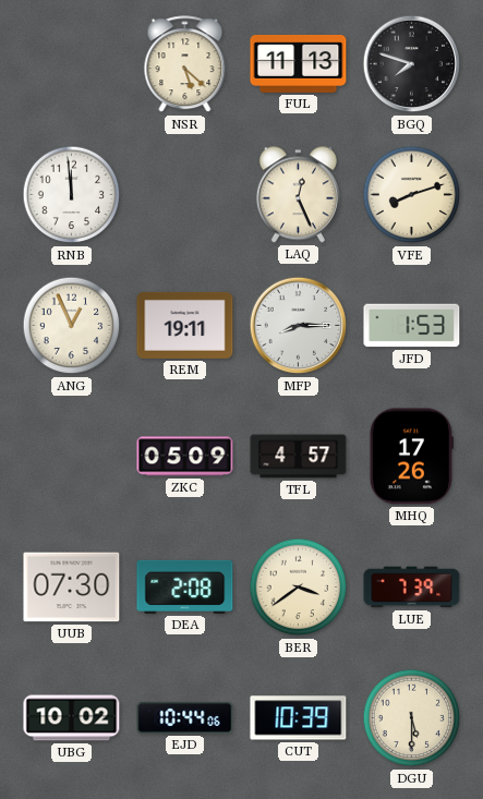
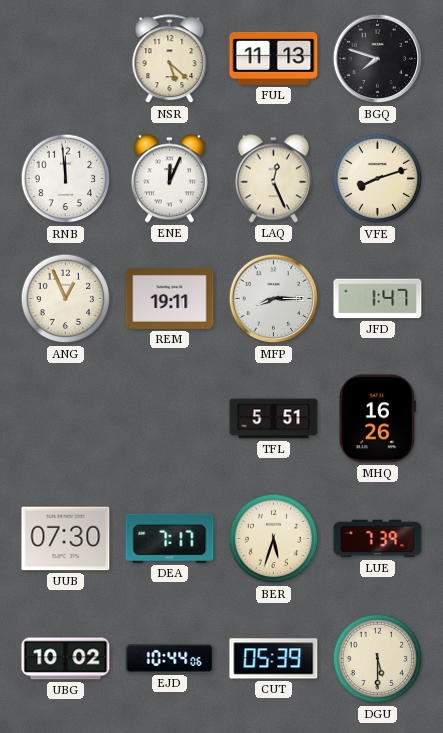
ENE: none -> 12:04 (169, 179)
JFD: 1:53 -> 1:47 (378, 299)
ZKC: 05:09 -> none (185, 457)
TFL: 4:57 -> 5:51 (274, 419)
MHQ: 17:26 -> 16:26 (377, 419)
DEA: 2:08 -> 7:17 (170, 538)
BER: 3:39 -> 5:33 (274, 539)
CUT: 10:39 -> 05:39 (274, 659)
